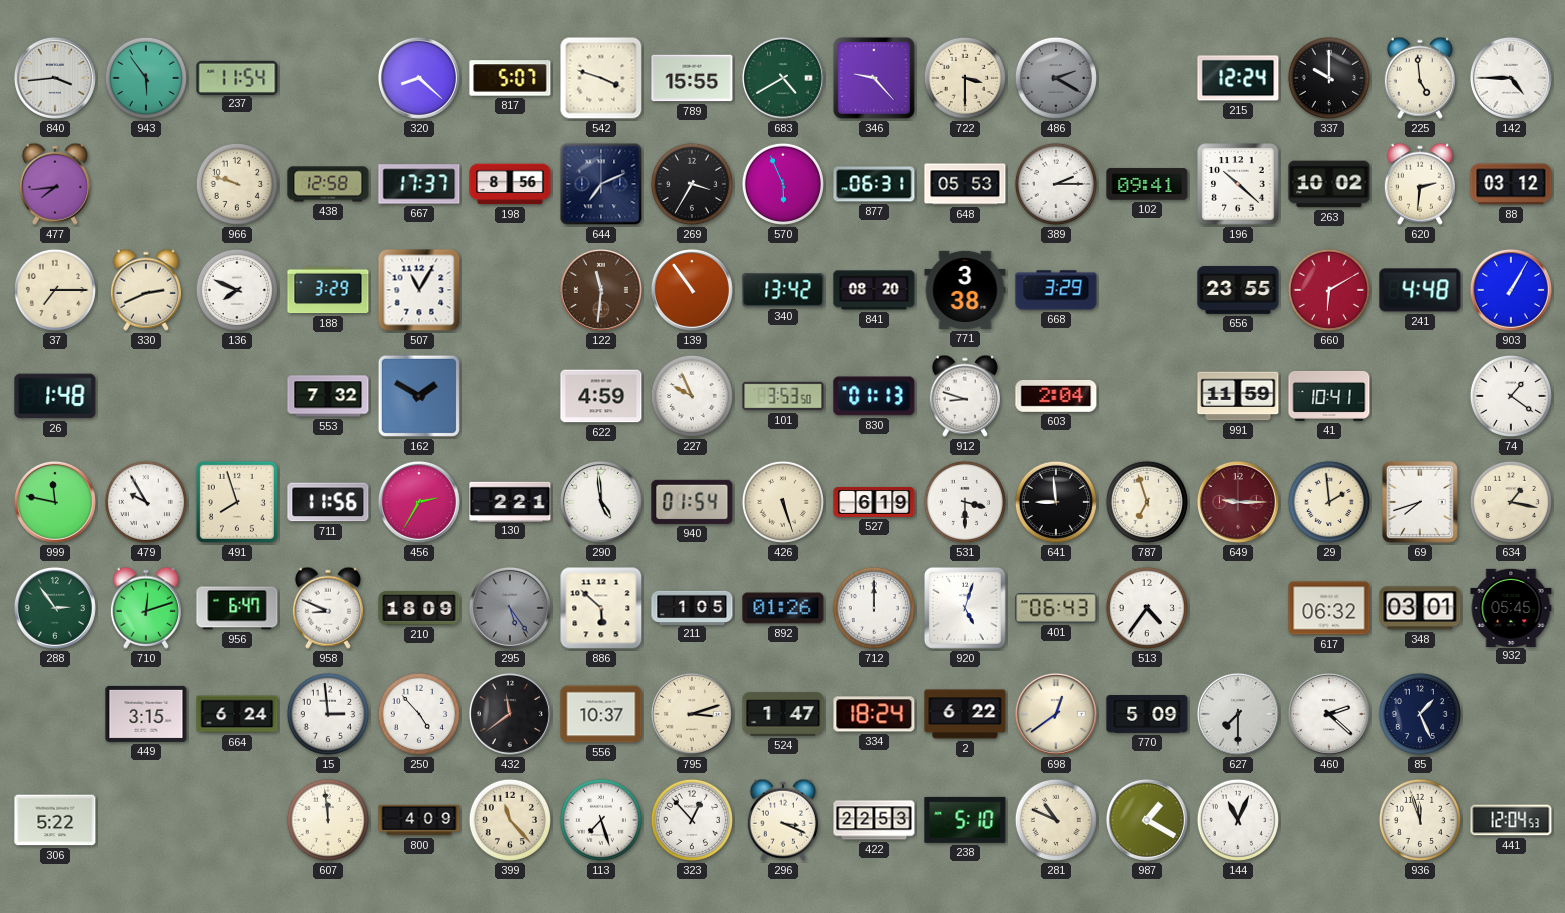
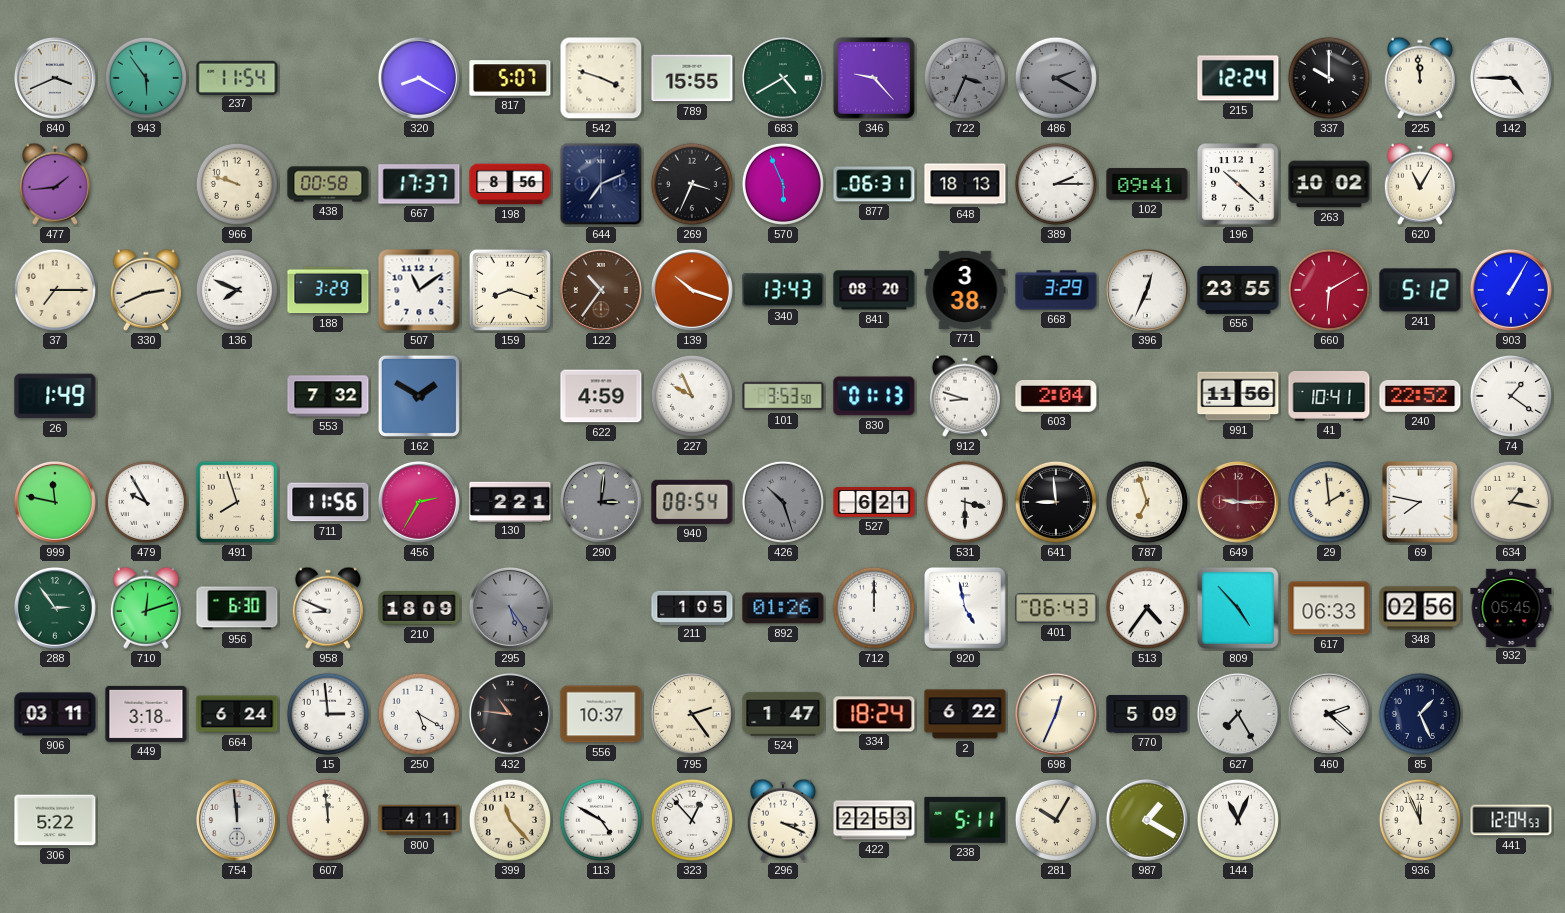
840: 3:44 -> 3:41 (55, 78)
320: 8:22 -> 8:20 (419, 78)
722: 3:30 -> 3:34 (965, 78)
722 dial: cream -> grey (965, 78)
225: 4:59 -> 11:59 (1420, 78)
477: 7:44 -> 1:44 (55, 184)
438: 12:58 -> 00:58 (328, 184)
269: 3:35 -> 3:34 (692, 184)
648: 05:53 -> 18:13 (965, 184)
620: 2:31 -> 11:05 (1420, 184)
88: 03:12 -> none (1511, 184)
507: 11:05 -> 11:09 (419, 290)
159: none -> 8:18 (510, 290)
122: 11:31 -> 10:36 (601, 290)
139: 10:54 -> 10:18 (692, 290)
340: 13:42 -> 13:43 (783, 290)
396: none -> 12:34 (1147, 290)
241: 4:48 -> 5:12 (1420, 290)
26: 1:48 -> 1:49 (55, 396)
991: 11:59 -> 11:56 (1238, 396)
240: none -> 22:52 (1420, 396)
290: 4:59 -> 3:01 (601, 502)
290 dial: white -> grey (601, 502)
940: 01:54 -> 08:54 (692, 502)
426: 5:27 -> 10:27 (783, 502)
426 dial: cream -> grey (783, 502)
527: 6:19 -> 6:21 (874, 502)
69: 7:42 -> 7:47 (1421, 503)
956: 6:47 -> 6:30 (237, 608)
886: 5:52 -> none (601, 608)
920: 5:03 -> 4:58 (965, 608)
809: none -> 4:53 (1238, 608)
617: 06:32 -> 06:33 (1329, 608)
348: 03:01 -> 02:56 (1420, 608)
906: none -> 03:11 (55, 714)
449: 3:15 -> 3:18 (146, 714)
250: 4:53 -> 5:20 (419, 714)
432: 11:39 -> 10:46 (510, 714)
795: 3:12 -> 2:24 (692, 714)
698: 12:39 -> 12:34 (1056, 714)
627: 7:30 -> 7:25 (1238, 714)
754: none -> 11:59 (237, 820)
800: 4:09 -> 4:11 (419, 820)
113: 7:27 -> 4:50 (601, 820)
238: 5:10 -> 5:11 (965, 820)
281: 10:49 -> 10:05 (1056, 820)
936: 11:57 -> 11:56 (1420, 820)
